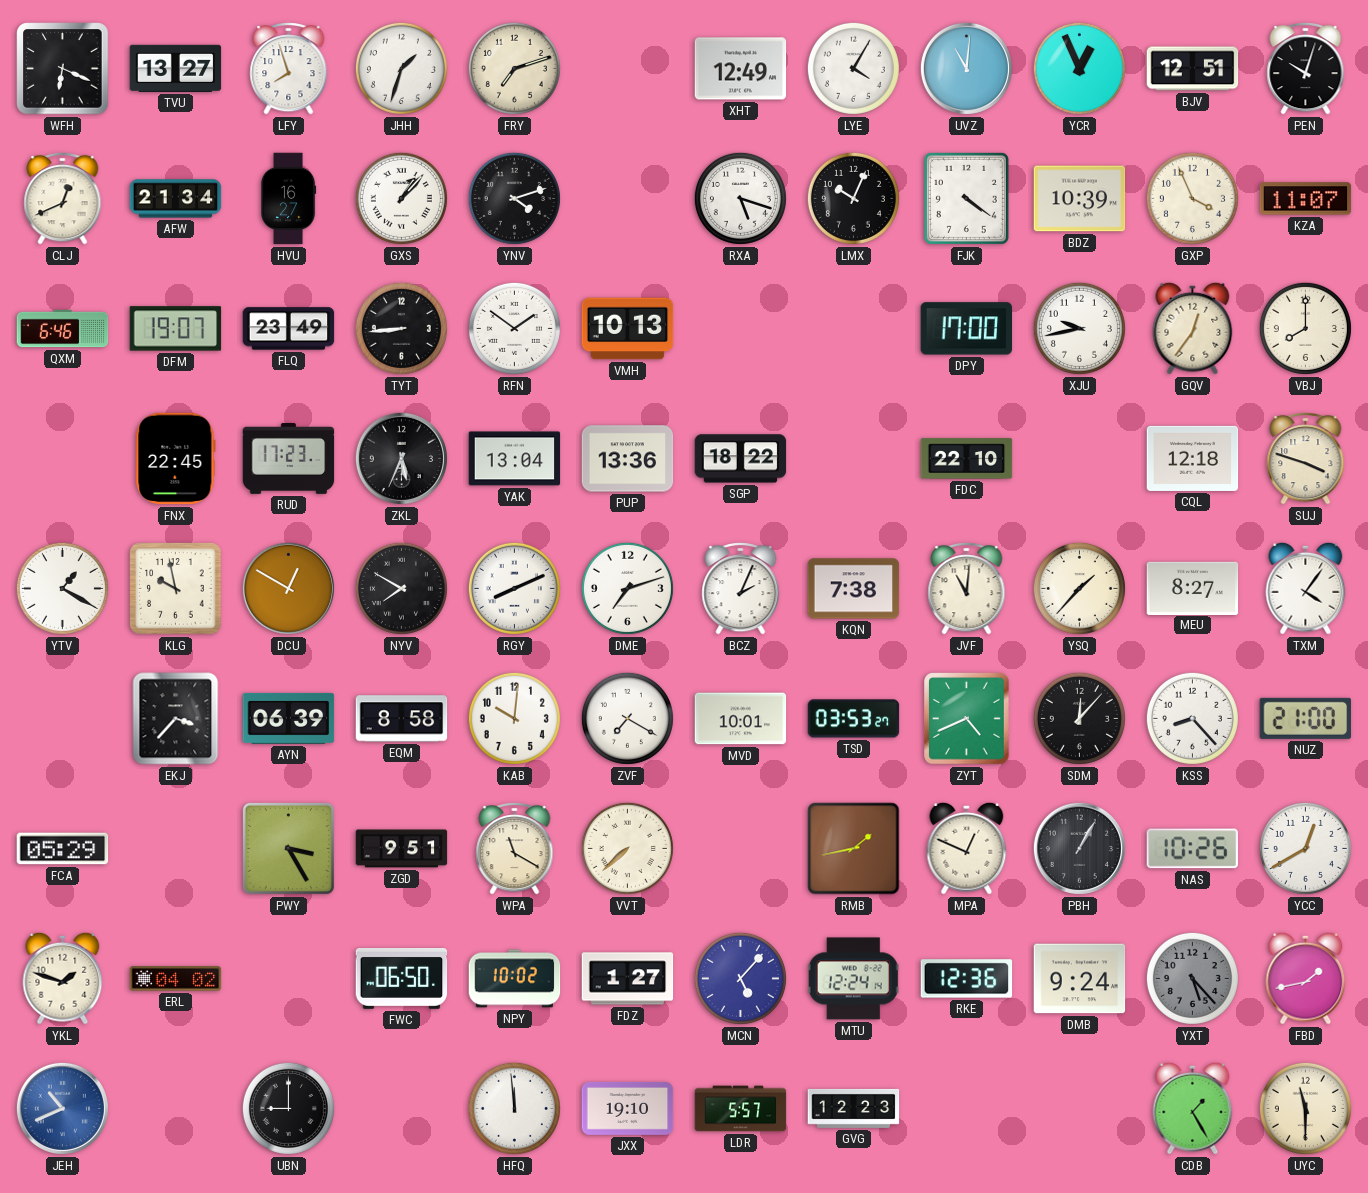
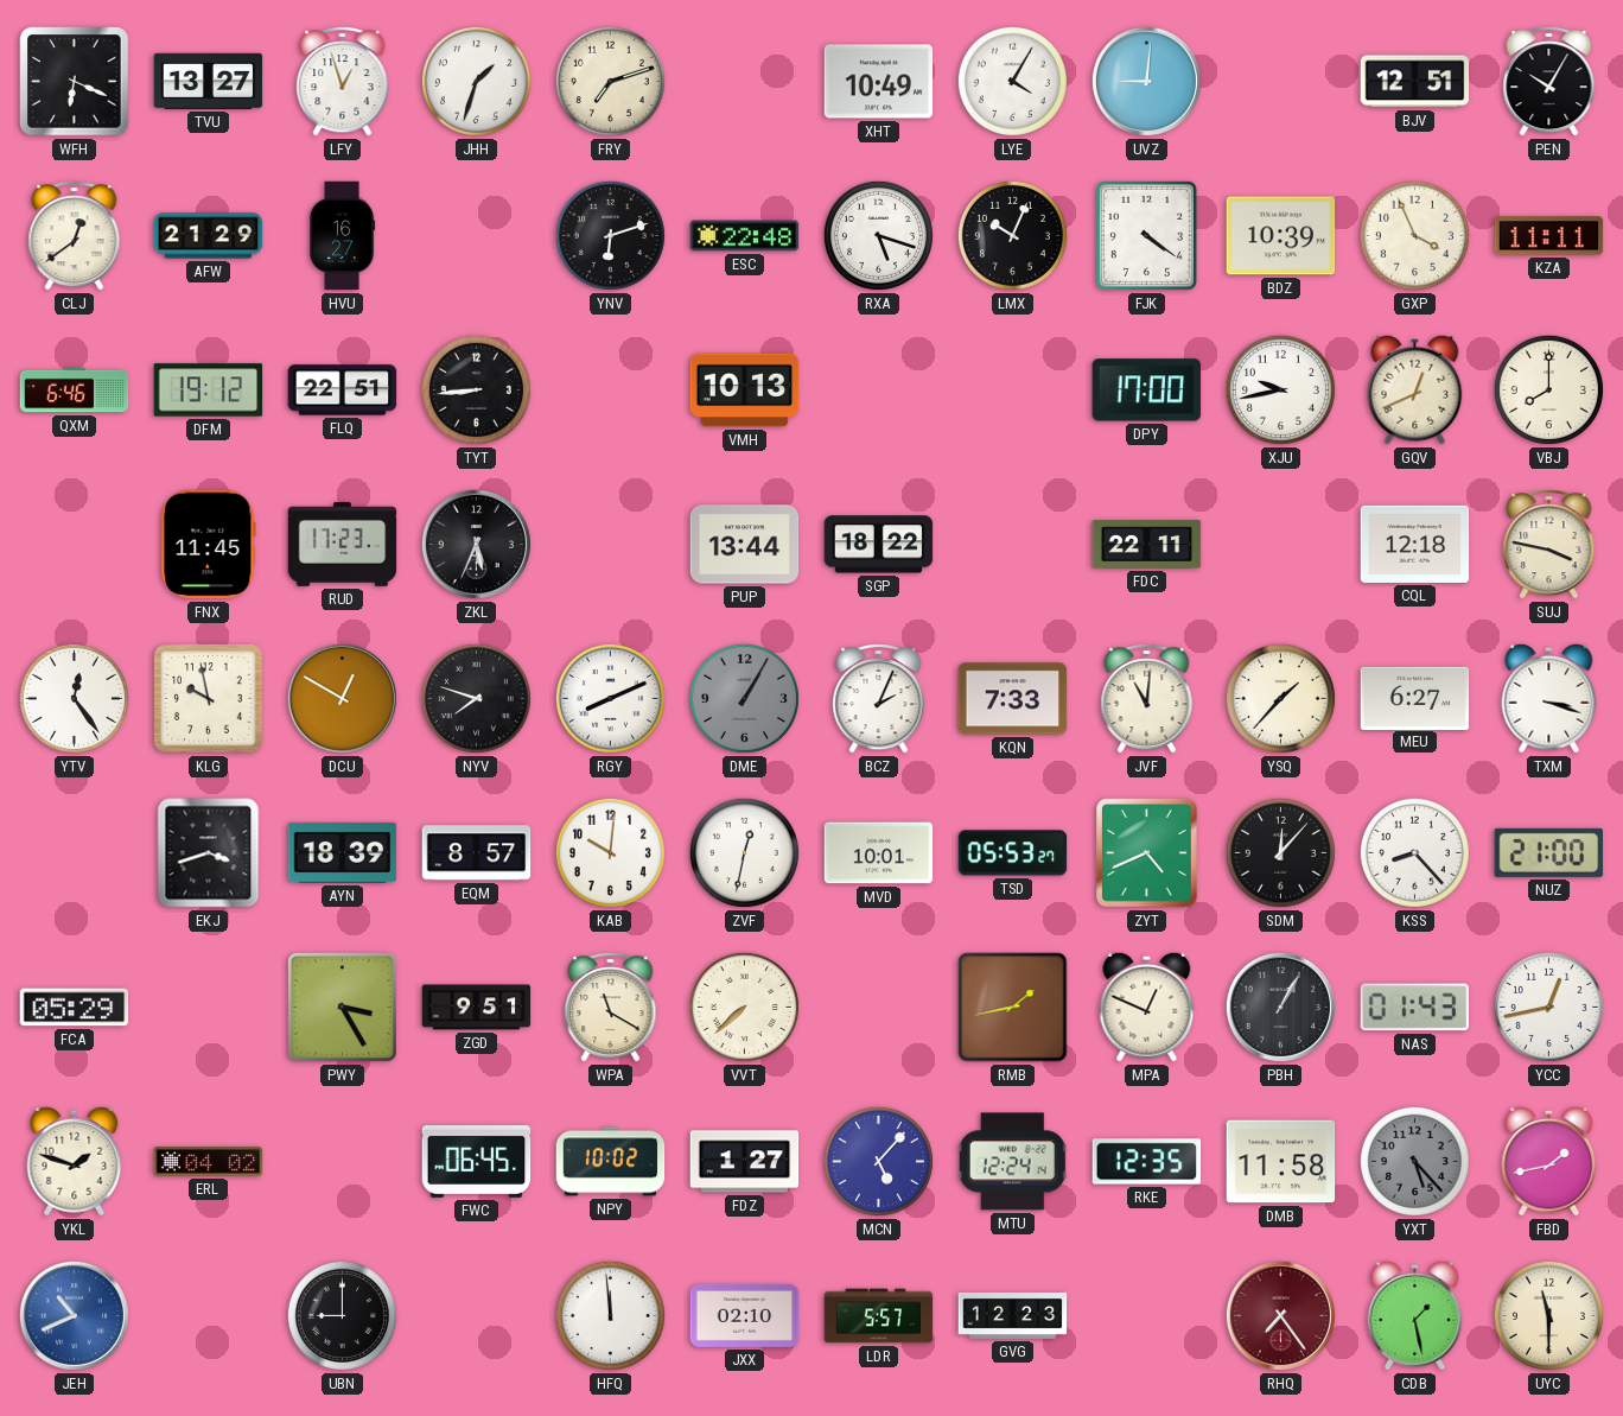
LFY: 7:57 -> 12:57 (343, 81)
XHT: 12:49 -> 10:49 (879, 82)
UVZ: 11:01 -> 9:01 (1146, 81)
YCR: 12:56 -> none (1079, 68)
PEN: 10:03 -> 10:05 (1549, 81)
CLJ: 12:41 -> 12:39 (75, 235)
AFW: 21:34 -> 21:29 (209, 236)
GXS: 1:07 -> none (401, 198)
YNV: 4:12 -> 6:12 (610, 235)
ESC: none -> 22:48 (745, 236)
KZA: 11:07 -> 11:11 (1549, 236)
DFM: 19:07 -> 19:12 (209, 390)
FLQ: 23:49 -> 22:51 (343, 390)
RFN: 1:51 -> none (514, 328)
GQV: 12:36 -> 12:41 (1415, 389)
FNX: 22:45 -> 11:45 (209, 545)
YAK: 13:04 -> none (515, 459)
PUP: 13:36 -> 13:44 (745, 545)
FDC: 22:10 -> 22:11 (1147, 545)
SUJ: 3:48 -> 3:47 (1549, 544)
YTV: 1:20 -> 12:24 (74, 698)
NYV: 7:50 -> 7:48 (476, 698)
DME: 7:12 -> 1:05 (744, 698)
DME dial: white -> grey (744, 698)
KQN: 7:38 -> 7:33 (1013, 699)
MEU: 8:27 -> 6:27 (1415, 698)
TXM: 4:06 -> 3:18 (1549, 698)
EKJ: 3:37 -> 3:42 (209, 853)
AYN: 06:39 -> 18:39 (343, 852)
EQM: 8:58 -> 8:57 (477, 853)
ZVF: 7:20 -> 12:32 (744, 852)
TSD: 03:53 -> 05:53 (1013, 853)
NAS: 10:26 -> 01:43 (1415, 1008)
YCC: 12:40 -> 12:43 (1548, 1007)
FWC: 06:50 -> 06:45 (477, 1162)
RKE: 12:36 -> 12:35 (1147, 1162)
DMB: 9:24 -> 11:58 (1281, 1162)
JXX: 19:10 -> 02:10 (745, 1315)
RHQ: none -> 7:24 (1280, 1315)
CDB: 1:25 -> 1:28 (1415, 1315)
